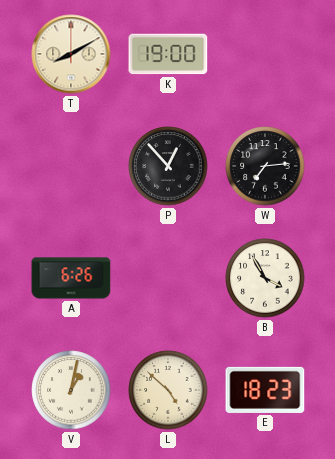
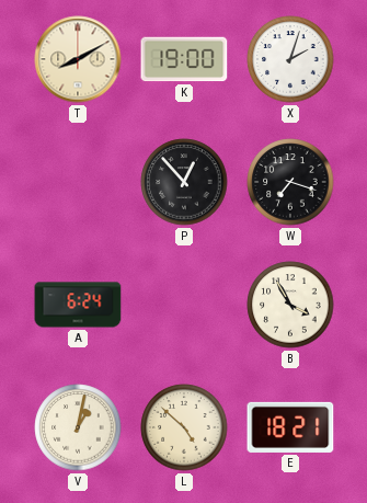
X: none -> 2:03 (290, 59)
W: 7:14 -> 7:18 (290, 182)
A: 6:26 -> 6:24 (78, 305)
E: 18:23 -> 18:21 (290, 427)
